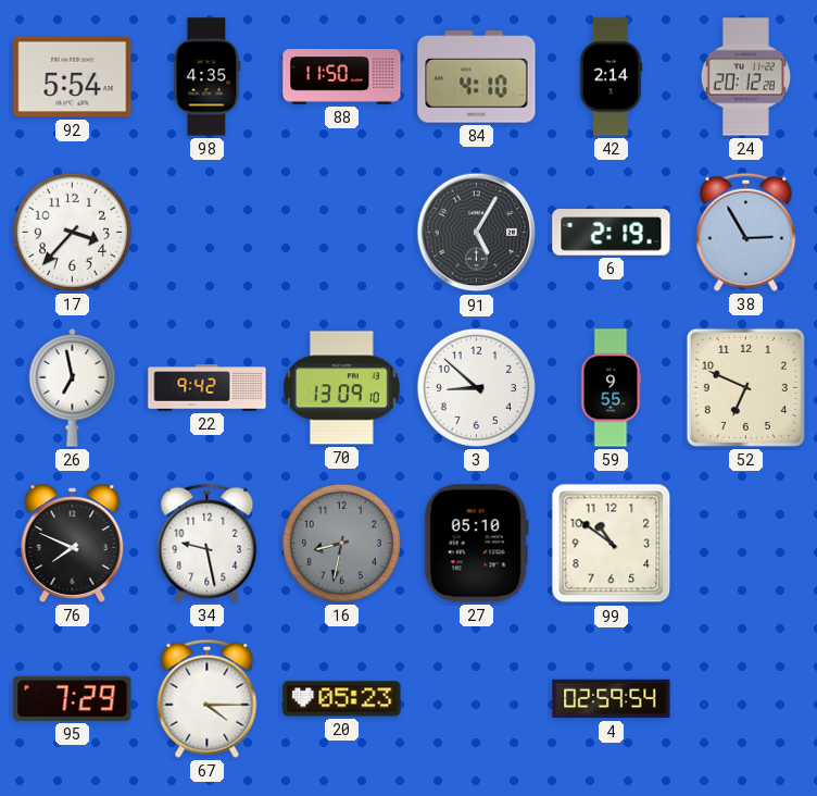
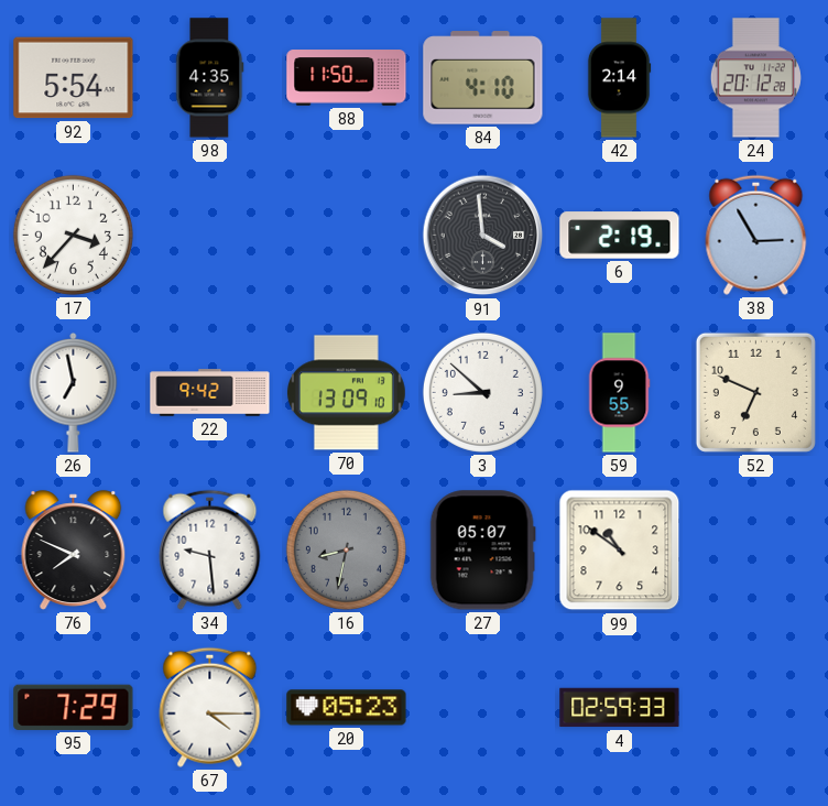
91: 5:05 -> 3:59 (483, 236)
34: 9:28 -> 9:29 (210, 549)
27: 05:10 -> 05:07 (482, 551)
4: 02:59:54 -> 02:59:33 (620, 708)
